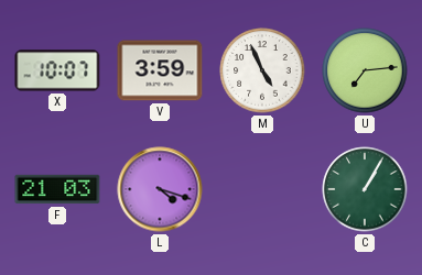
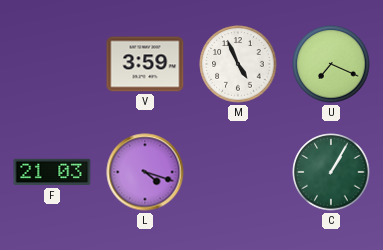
X: 10:07 -> none (57, 70)
U: 7:14 -> 7:19 (331, 64)
